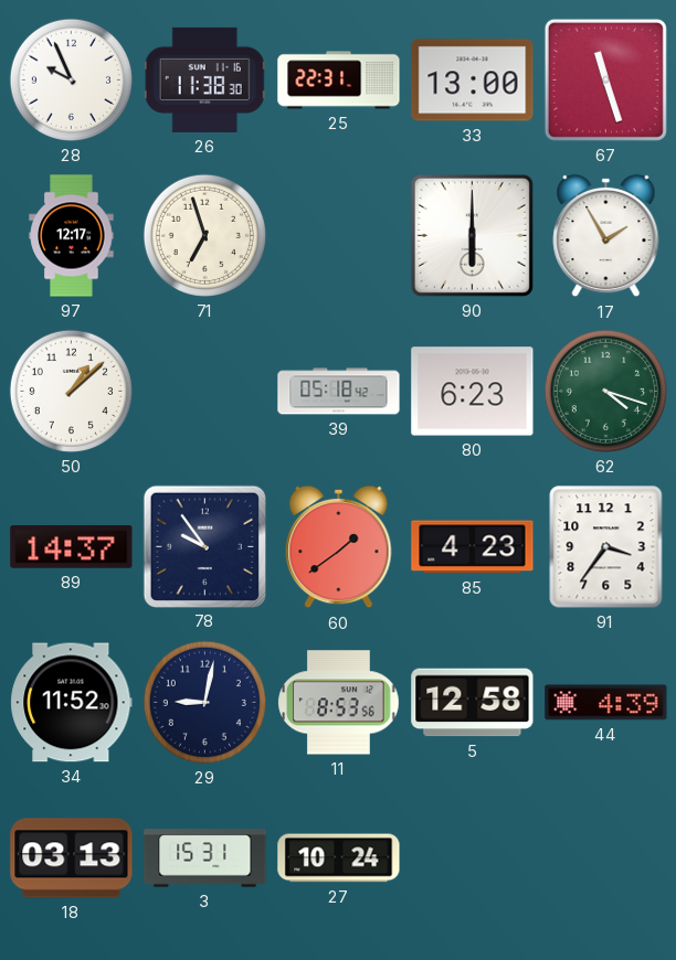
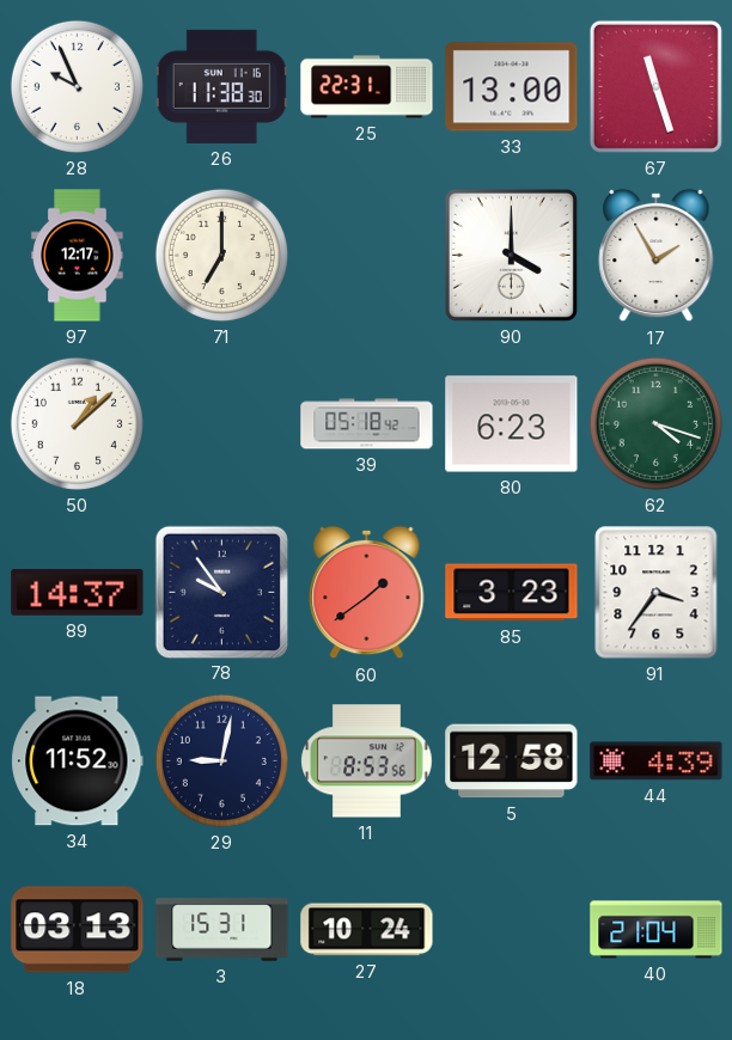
71: 6:57 -> 7:00 (221, 255)
90: 6:00 -> 4:00 (511, 255)
85: 4:23 -> 3:23 (512, 593)
40: none -> 21:04 (657, 930)
